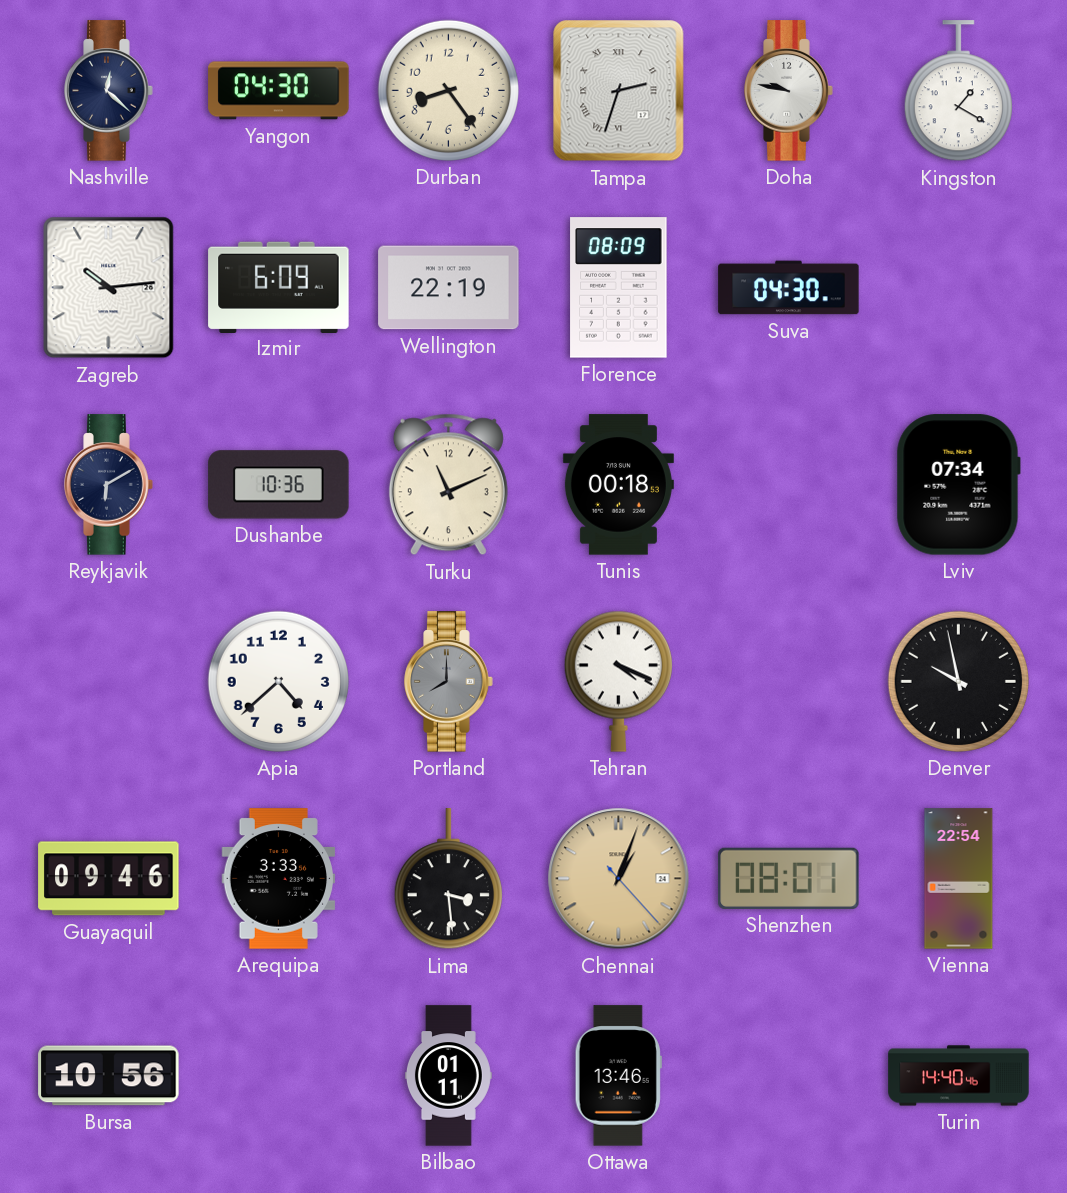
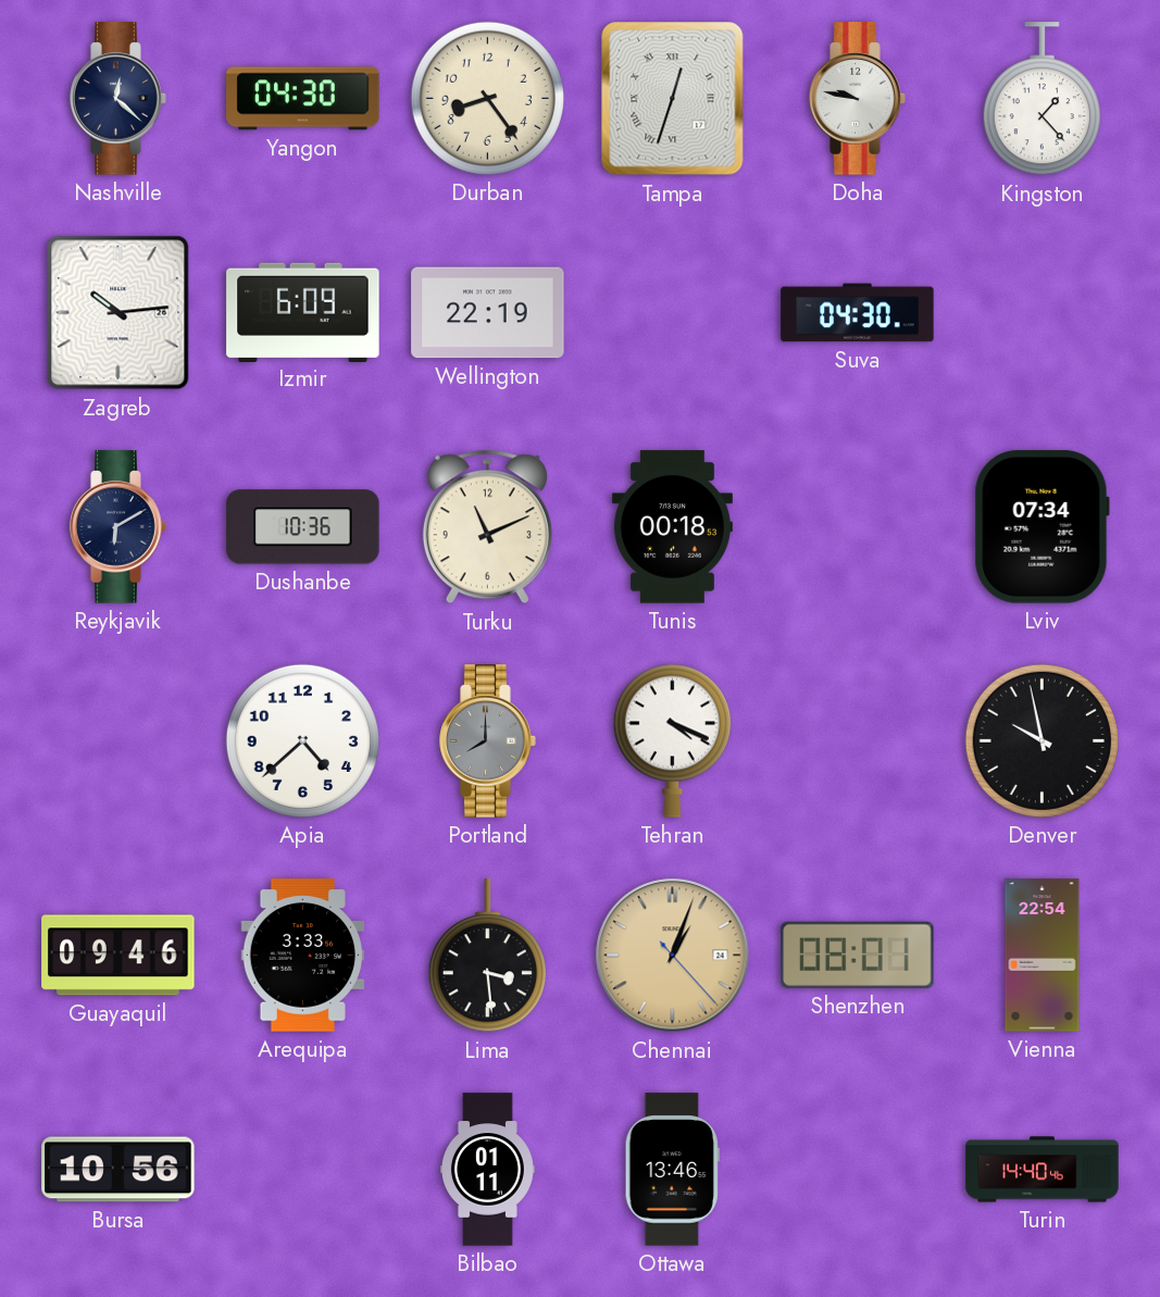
Tampa: 2:33 -> 12:33 (673, 99)
Kingston: 1:20 -> 1:23 (1041, 99)
Florence: 08:09 -> none (619, 288)
